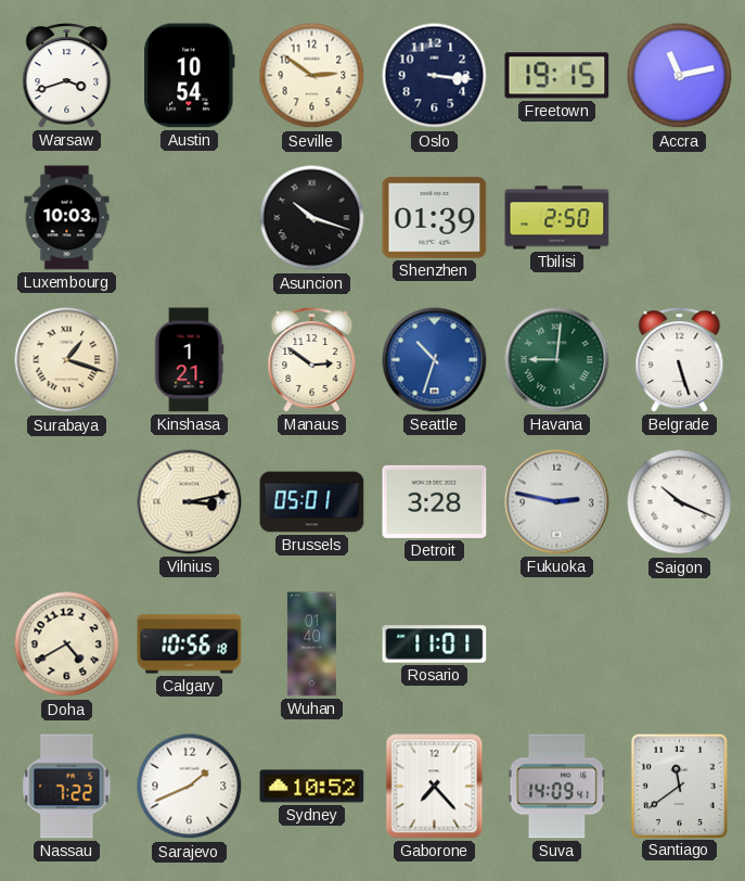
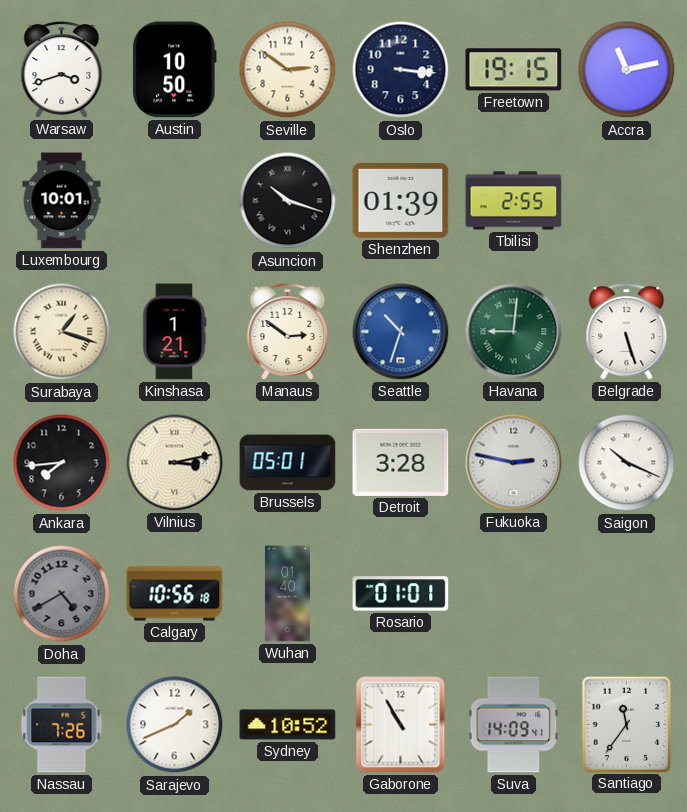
Austin: 10:54 -> 10:50 (175, 70)
Luxembourg: 10:03 -> 10:01 (62, 201)
Tbilisi: 2:50 -> 2:55 (514, 201)
Ankara: none -> 7:44 (62, 463)
Doha dial: cream -> grey (62, 594)
Rosario: 11:01 -> 01:01 (401, 594)
Nassau: 7:22 -> 7:26 (62, 725)
Gaborone: 7:23 -> 10:55 (401, 725)
Santiago: 11:39 -> 11:36 (626, 724)
